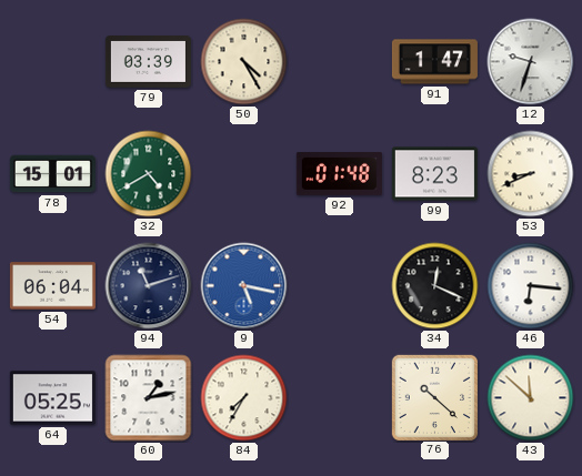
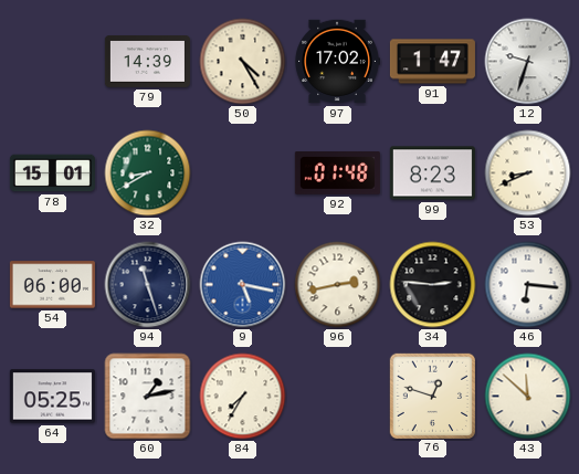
79: 03:39 -> 14:39 (147, 62)
97: none -> 17:02 (337, 62)
32: 4:40 -> 8:40 (148, 173)
54: 06:04 -> 06:00 (52, 285)
94: 11:12 -> 11:27 (148, 285)
96: none -> 2:43 (338, 285)
34: 12:19 -> 2:46 (433, 285)
76: 10:22 -> 12:48 (432, 396)
